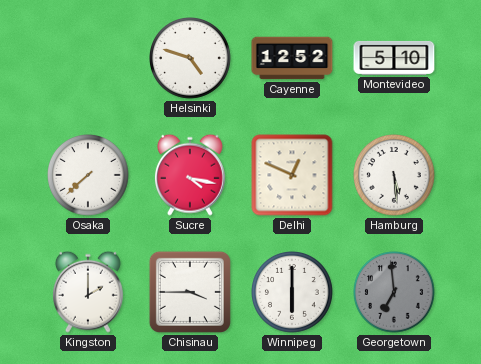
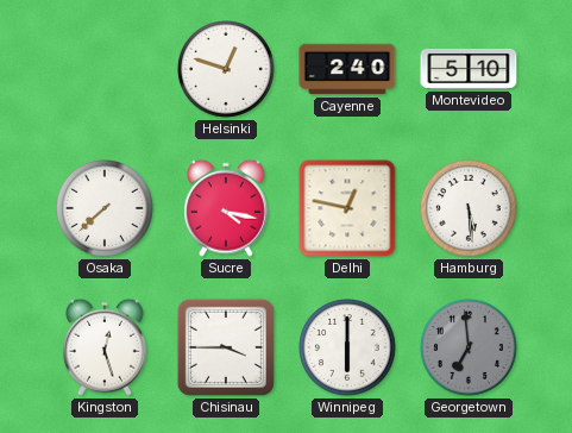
Helsinki: 4:48 -> 12:48 (227, 70)
Cayenne: 12:52 -> 2:40 (347, 69)
Delhi: 12:49 -> 12:47 (347, 208)
Kingston: 2:00 -> 12:27 (105, 347)
